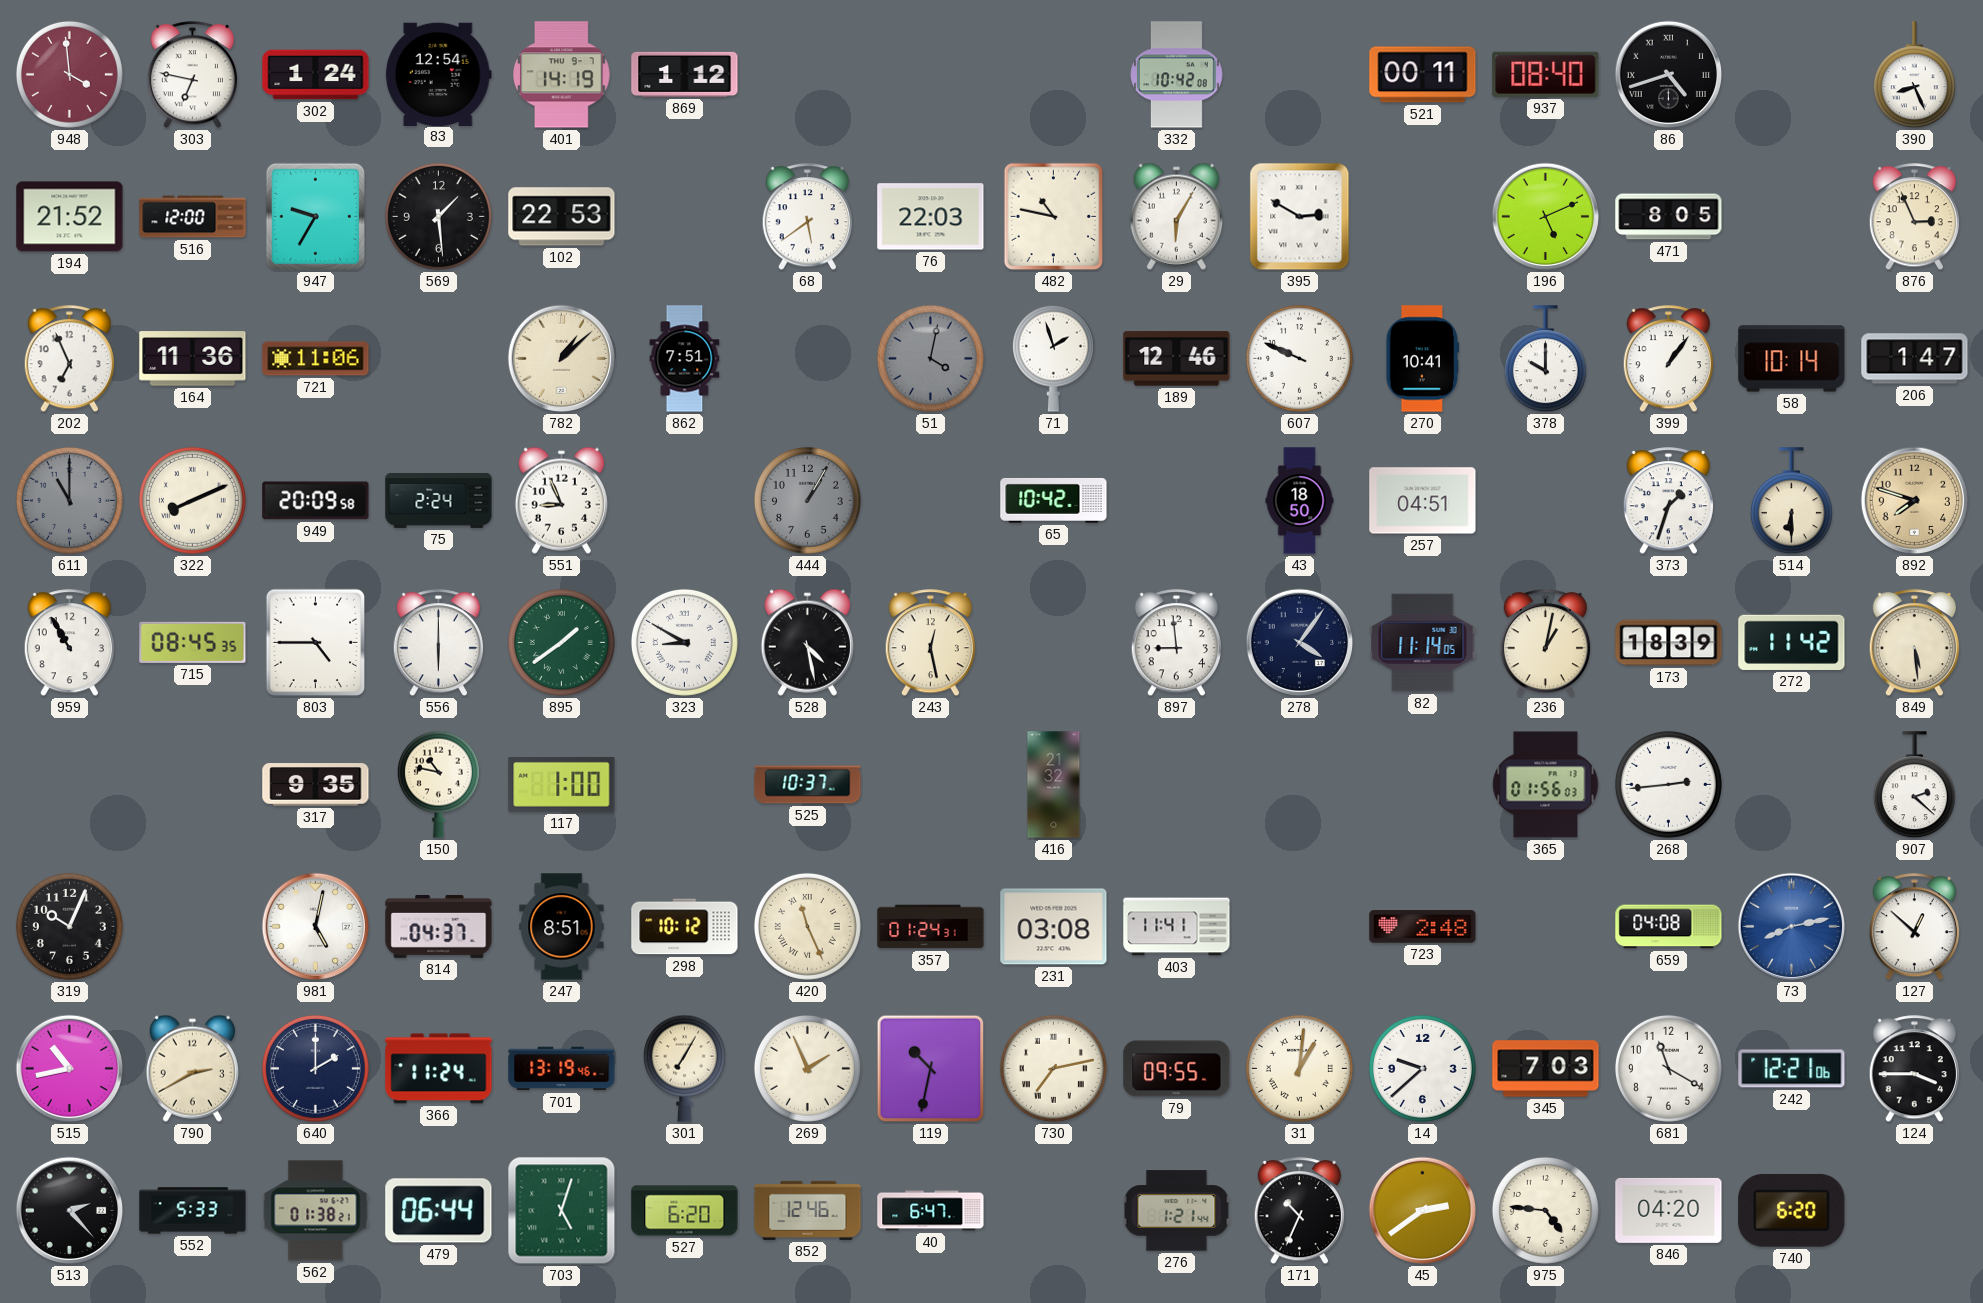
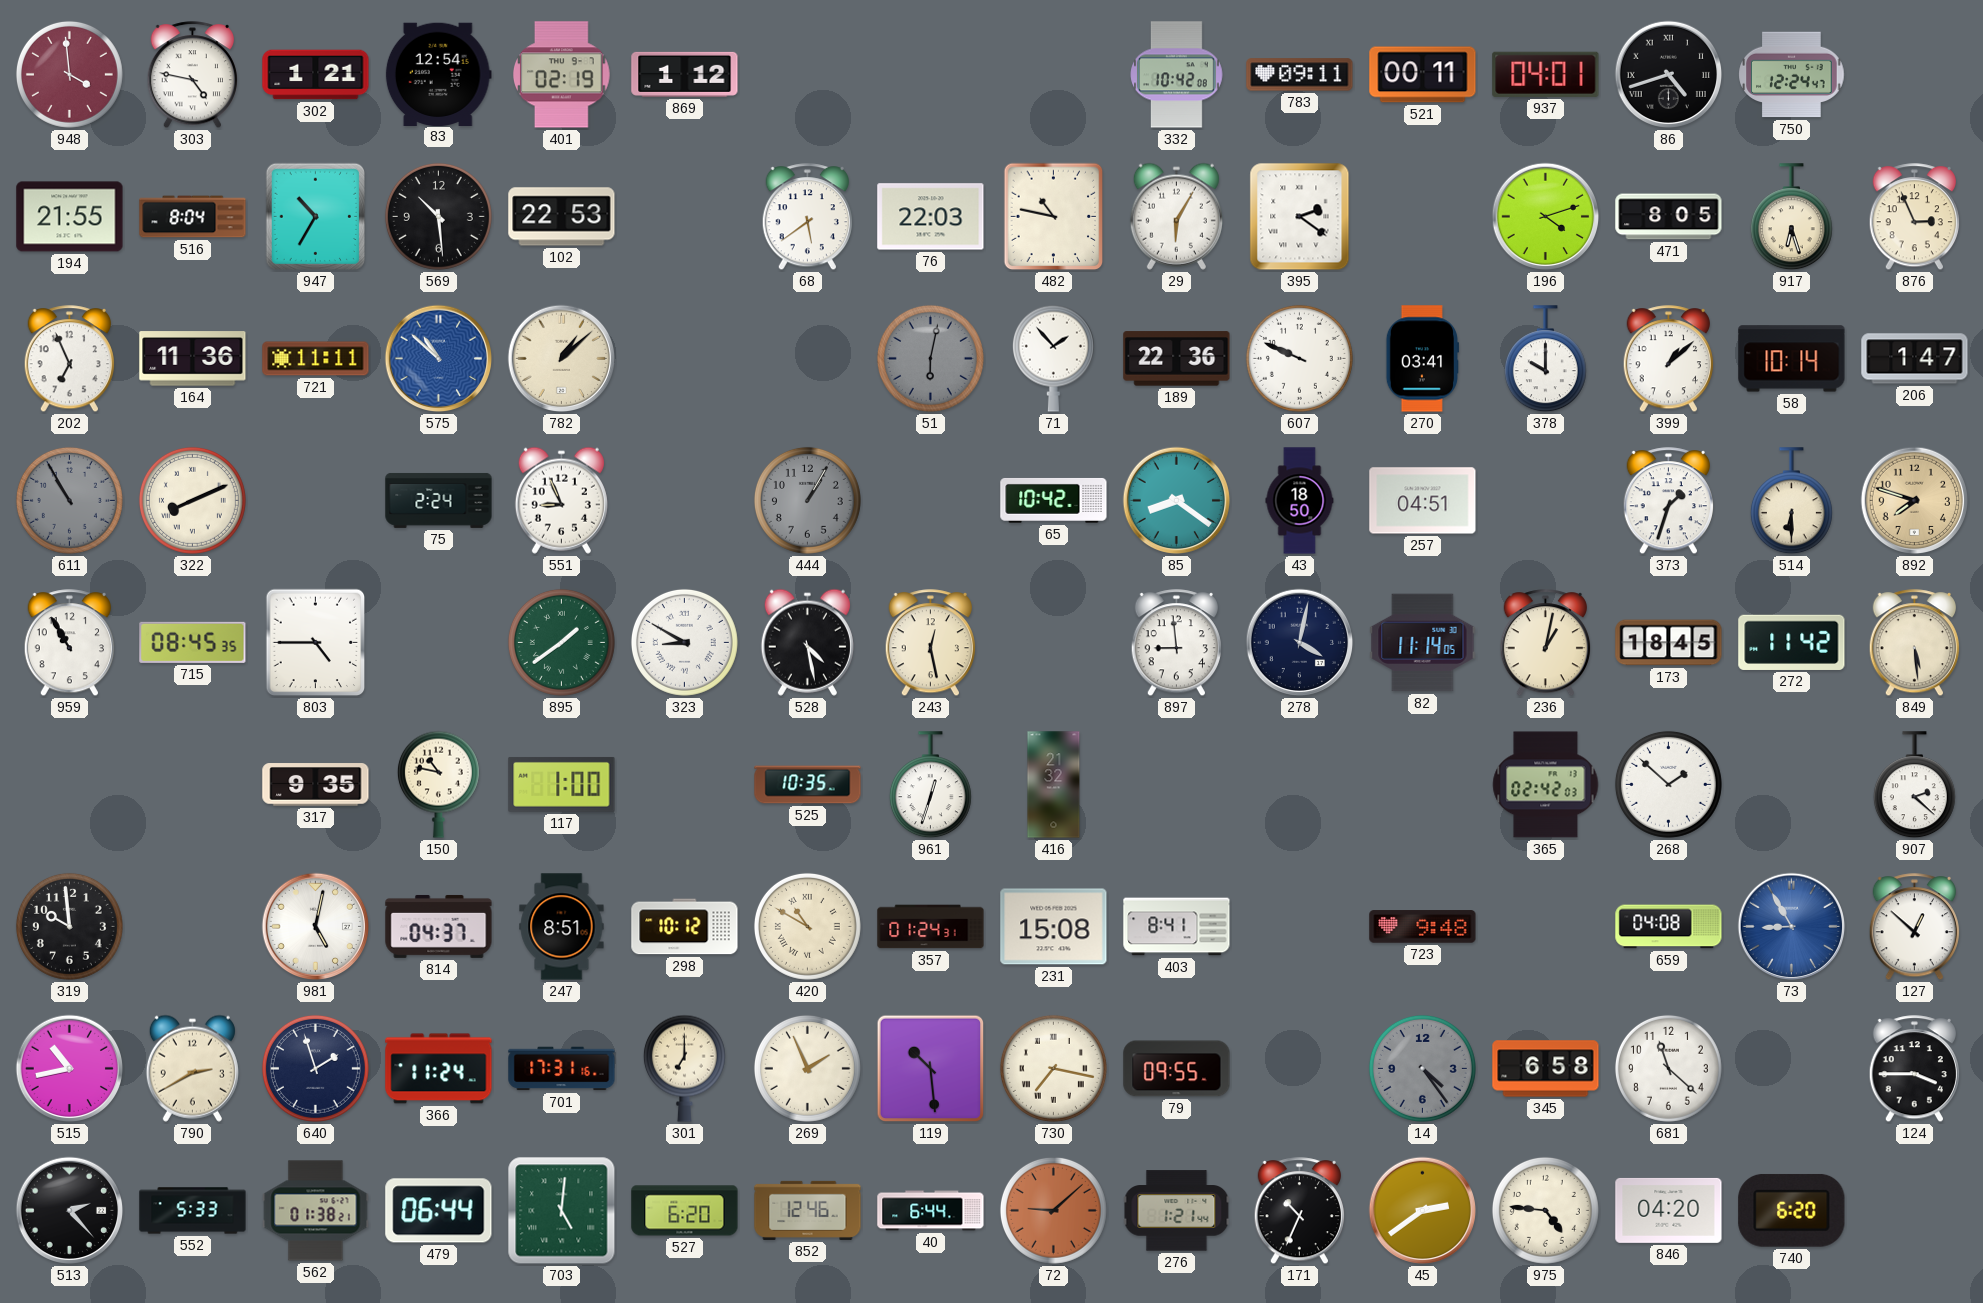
303: 6:47 -> 4:47 (192, 75)
302: 1:24 -> 1:21 (316, 75)
401: 14:19 -> 02:19 (562, 75)
783: none -> 09:11 (1300, 75)
937: 08:40 -> 04:01 (1546, 74)
750: none -> 12:24 (1792, 75)
390: 8:26 -> none (1914, 75)
194: 21:52 -> 21:55 (70, 217)
516: 12:00 -> 8:04 (193, 217)
947: 9:35 -> 10:35 (315, 217)
569: 1:29 -> 10:29 (438, 216)
395: 2:50 -> 2:21 (1300, 217)
196: 5:11 -> 4:12 (1546, 217)
917: none -> 6:27 (1791, 217)
721: 11:06 -> 11:11 (316, 359)
575: none -> 10:52 (439, 359)
862: 7:51 -> none (685, 359)
51: 4:02 -> 6:02 (930, 358)
71: 1:57 -> 1:53 (1053, 358)
189: 12:46 -> 22:36 (1177, 359)
270: 10:41 -> 03:41 (1422, 359)
399: 1:06 -> 1:08 (1668, 359)
611: 11:00 -> 10:55 (69, 500)
949: 20:09 -> none (316, 501)
85: none -> 8:21 (1177, 501)
556: 6:00 -> none (438, 643)
278: 4:06 -> 4:02 (1300, 643)
173: 18:39 -> 18:45 (1669, 643)
525: 10:37 -> 10:35 (808, 785)
961: none -> 12:33 (930, 785)
365: 01:56 -> 02:42 (1546, 785)
268: 2:44 -> 1:52 (1668, 784)
319: 10:04 -> 9:59 (69, 926)
420: 11:26 -> 10:50 (807, 926)
231: 03:08 -> 15:08 (1054, 927)
403: 11:41 -> 8:41 (1177, 927)
723: 2:48 -> 9:48 (1423, 927)
73: 8:13 -> 8:55 (1792, 927)
640: 2:00 -> 1:57 (315, 1068)
701: 13:19 -> 17:31 (562, 1069)
301: 7:05 -> 7:00 (684, 1068)
119: 10:32 -> 10:29 (931, 1069)
730: 7:13 -> 7:17 (1053, 1068)
31: 1:01 -> none (1299, 1068)
14: 9:38 -> 4:24 (1422, 1068)
14 dial: white -> grey (1422, 1068)
345: 7:03 -> 6:58 (1546, 1069)
681: 11:20 -> 11:22 (1668, 1068)
242: 12:21 -> none (1792, 1069)
703: 5:03 -> 5:01 (562, 1211)
40: 6:47 -> 6:44 (931, 1211)
72: none -> 9:08 (1053, 1210)
